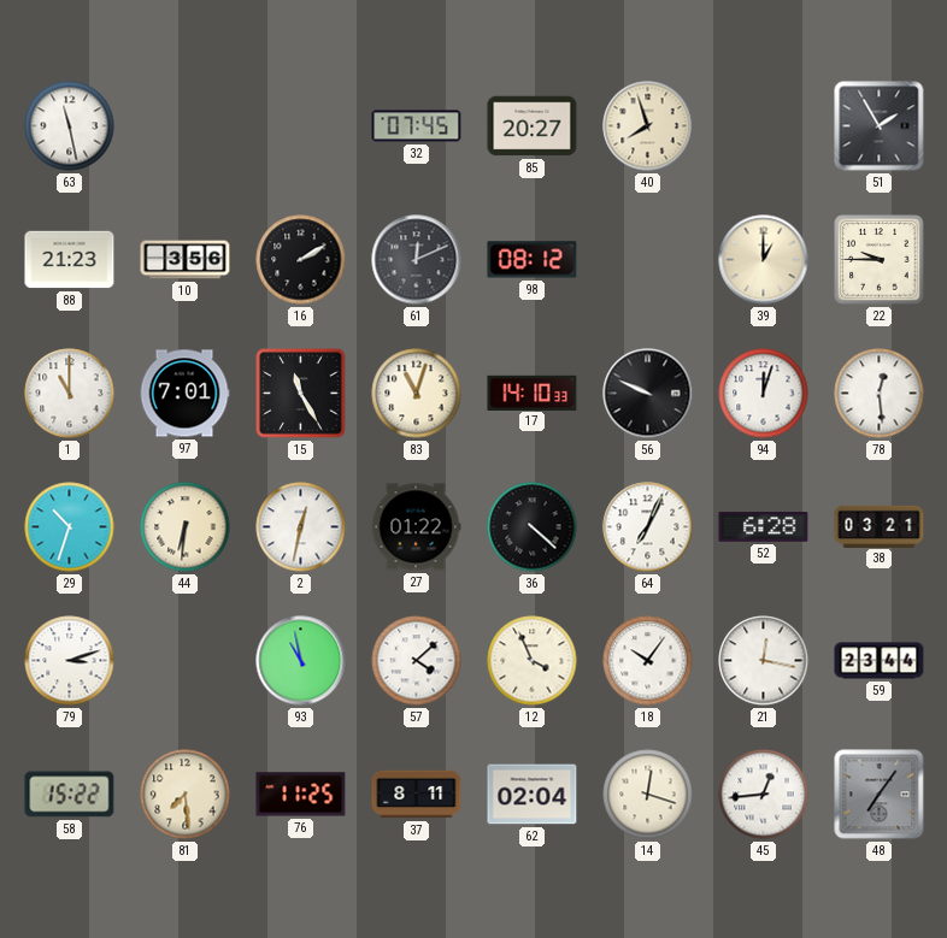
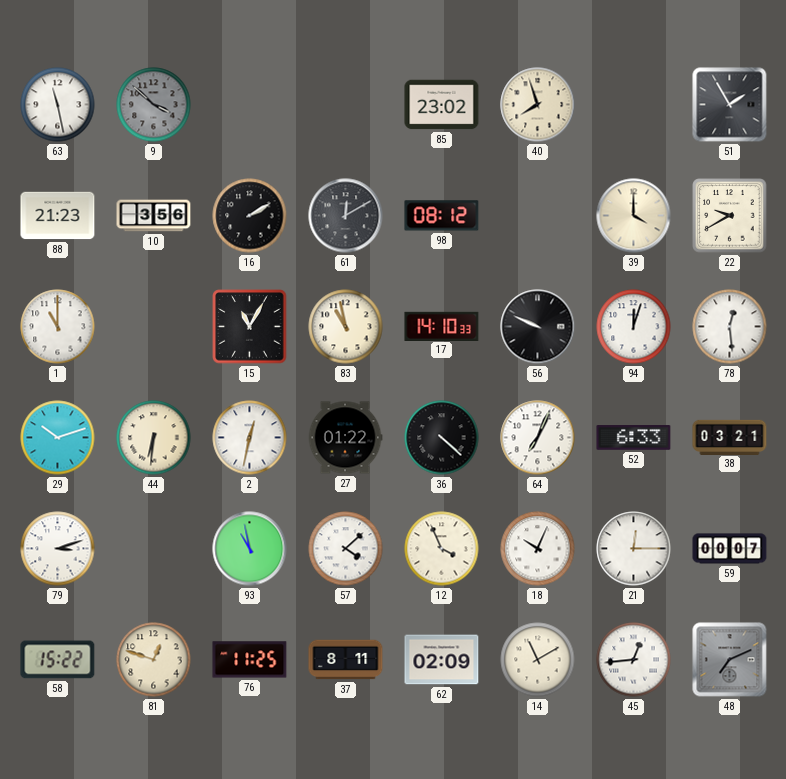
9: none -> 3:52 (154, 105)
32: 07:45 -> none (417, 126)
85: 20:27 -> 23:02 (442, 105)
61: 12:11 -> 12:10 (346, 216)
39: 1:00 -> 4:00 (634, 216)
22: 9:45 -> 9:40 (730, 216)
97: 7:01 -> none (184, 394)
15: 11:25 -> 11:05 (250, 327)
83: 11:03 -> 10:58 (346, 327)
29: 10:33 -> 10:12 (58, 438)
52: 6:28 -> 6:33 (634, 438)
18: 10:06 -> 10:04 (538, 549)
21: 12:17 -> 12:15 (634, 549)
59: 23:44 -> 00:07 (730, 549)
81: 7:29 -> 12:48 (154, 660)
62: 02:04 -> 02:09 (442, 660)
14: 12:18 -> 11:10 (538, 660)
48: 7:06 -> 7:11 (730, 660)
